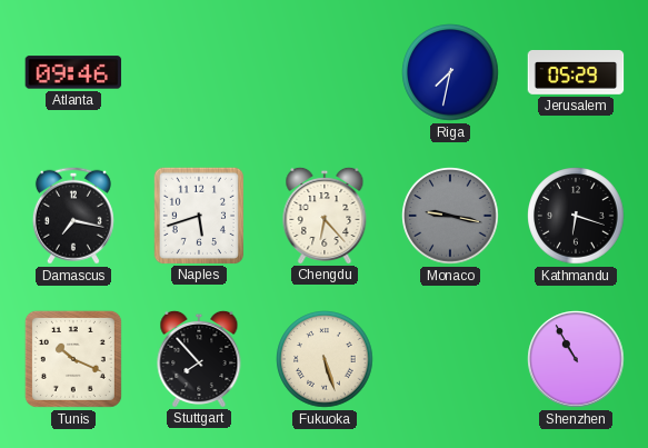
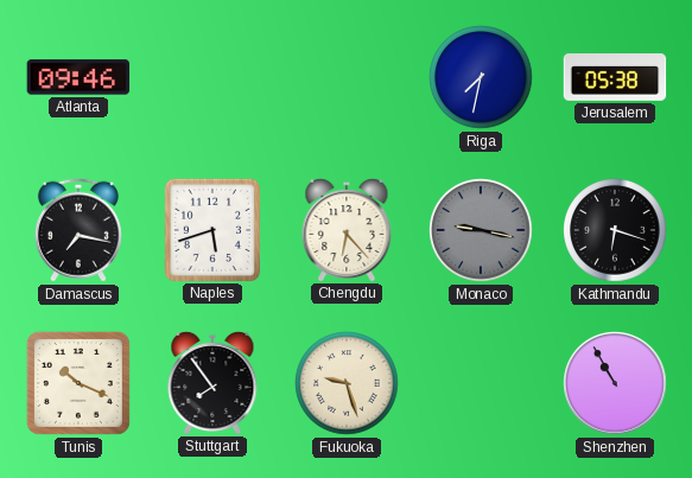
Jerusalem: 05:29 -> 05:38 (615, 78)
Stuttgart: 7:53 -> 7:54 (212, 382)
Fukuoka: 5:27 -> 9:27 (347, 383)
